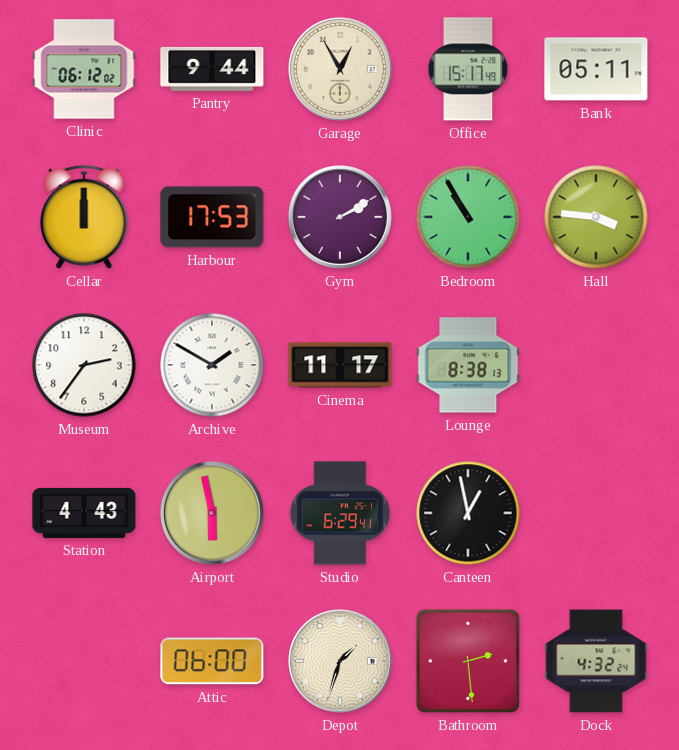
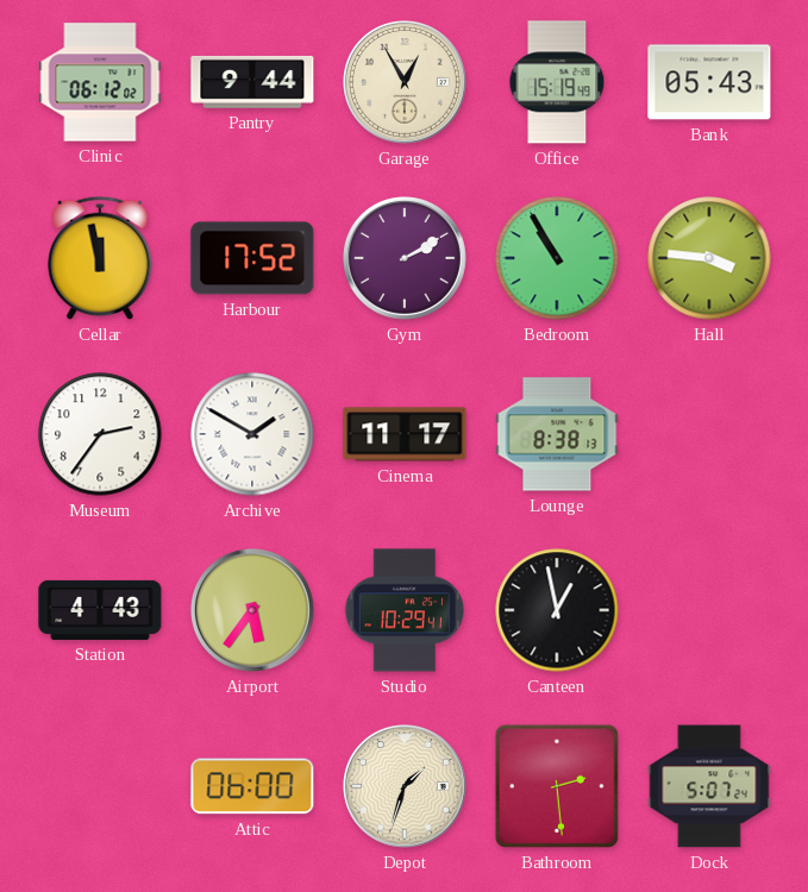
Office: 15:17 -> 15:19 (557, 82)
Bank: 05:11 -> 05:43 (709, 82)
Cellar: 12:00 -> 11:58 (100, 258)
Harbour: 17:53 -> 17:52 (252, 258)
Airport: 5:58 -> 5:36 (253, 611)
Studio: 6:29 -> 10:29 (405, 610)
Dock: 4:32 -> 5:07 (709, 786)
